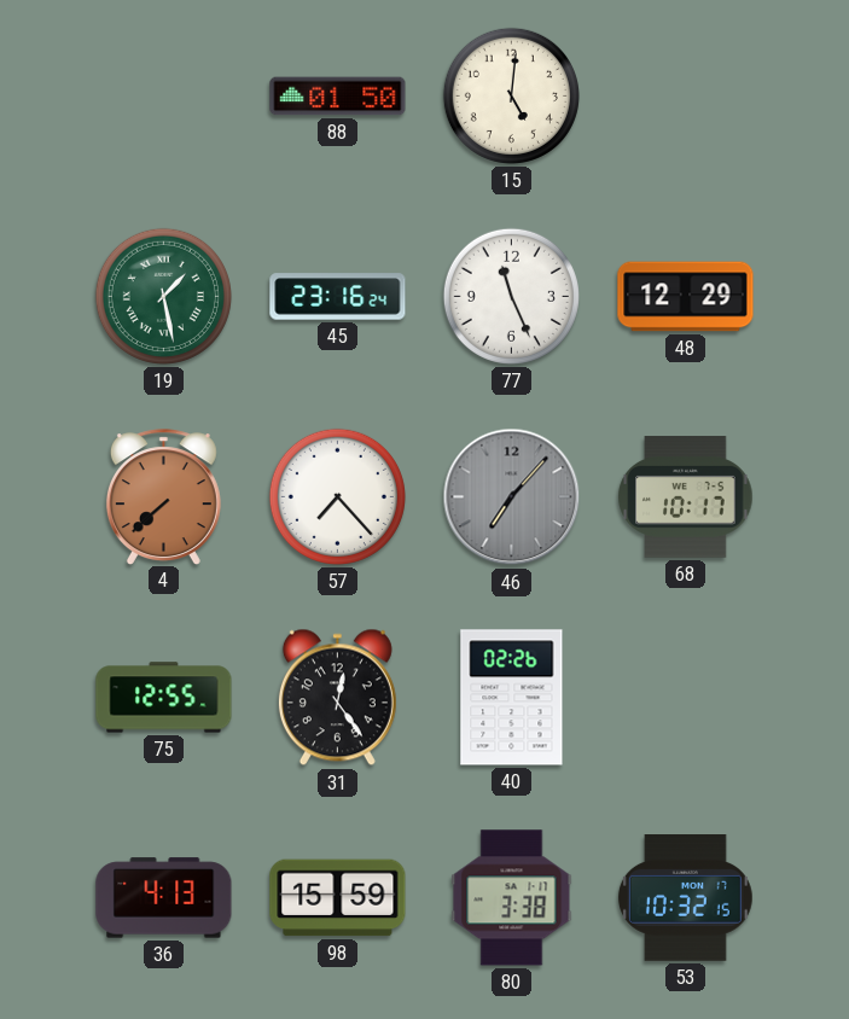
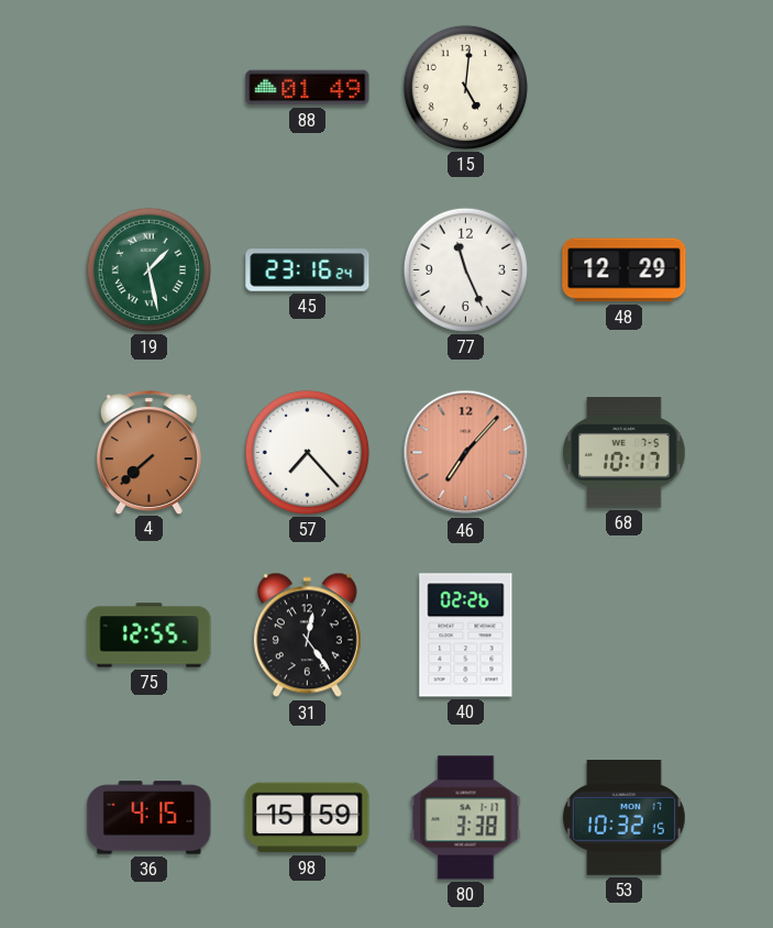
88: 01:50 -> 01:49 (308, 88)
46 dial: grey -> salmon (466, 453)
36: 4:13 -> 4:15 (150, 818)
